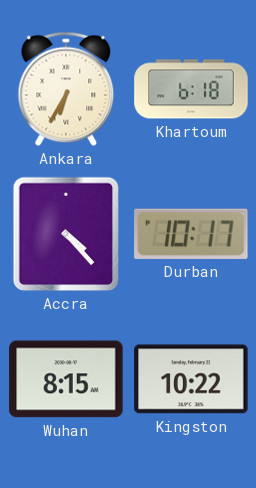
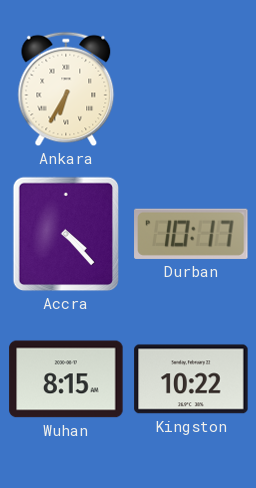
Khartoum: 6:18 -> none (191, 89)
